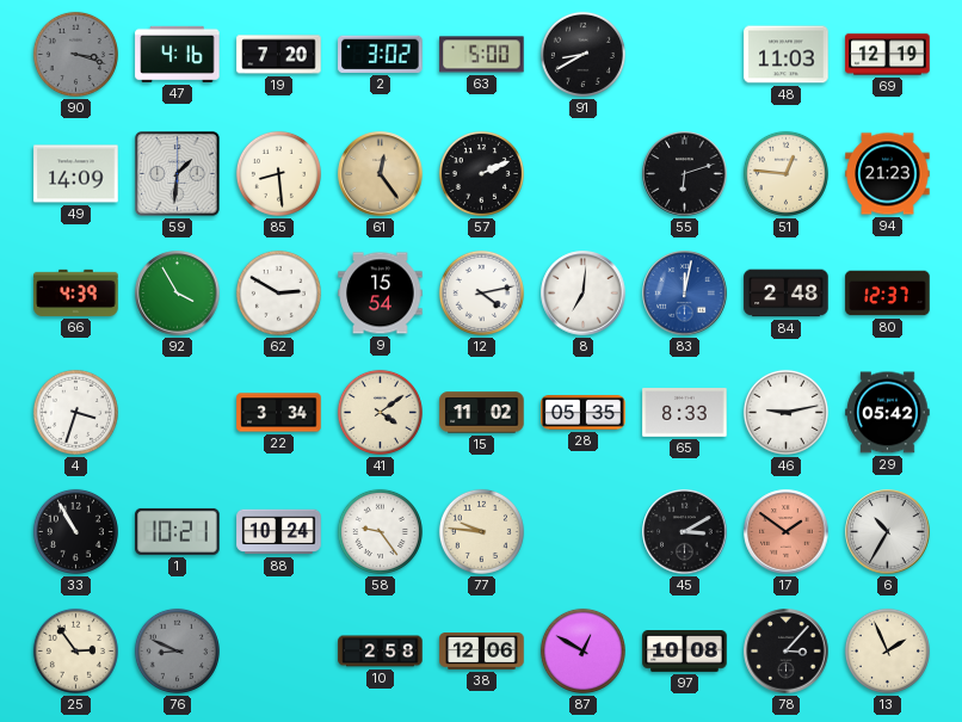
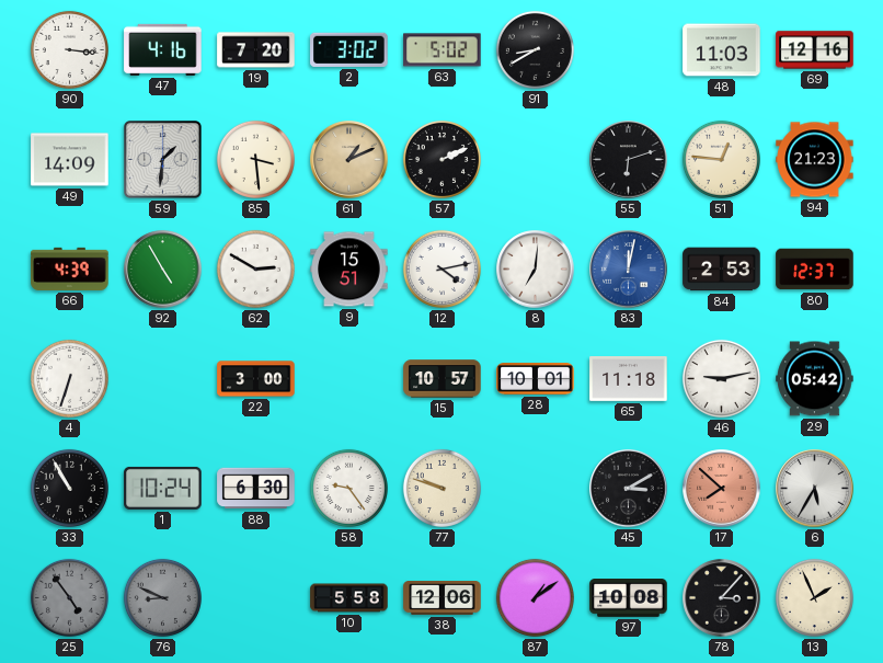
90: 3:18 -> 3:16 (69, 49)
90 dial: grey -> white (69, 49)
63: 5:00 -> 5:02 (443, 50)
69: 12:19 -> 12:16 (815, 50)
85: 8:29 -> 3:29 (255, 159)
61: 12:24 -> 1:11 (349, 160)
92: 3:55 -> 4:55 (163, 270)
9: 15:54 -> 15:51 (349, 270)
84: 2:48 -> 2:53 (722, 270)
4: 3:33 -> 6:33 (69, 378)
22: 3:34 -> 3:00 (256, 379)
41: 4:09 -> none (380, 412)
15: 11:02 -> 10:57 (443, 379)
28: 05:35 -> 10:01 (536, 379)
65: 8:33 -> 11:18 (629, 379)
1: 10:21 -> 10:24 (163, 488)
88: 10:24 -> 6:30 (256, 489)
77: 9:46 -> 9:48 (441, 488)
17: 1:51 -> 7:52 (722, 489)
6: 10:35 -> 5:35 (815, 489)
25: 2:54 -> 4:54 (69, 597)
25 dial: cream -> grey (69, 597)
10: 2:58 -> 5:58 (349, 598)
87: 12:50 -> 1:09 (535, 597)
